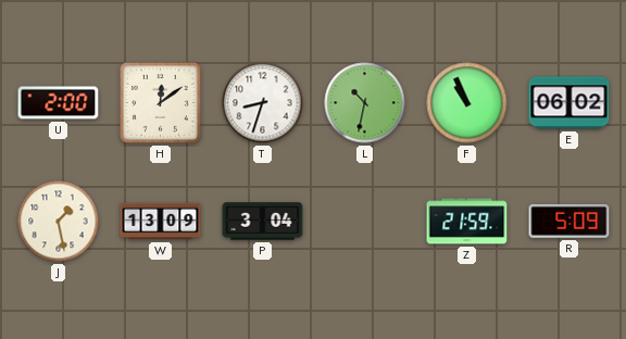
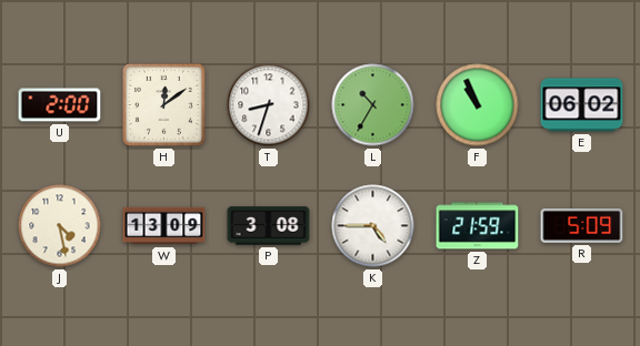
L: 10:32 -> 10:35 (373, 105)
J: 1:28 -> 4:28 (60, 226)
P: 3:04 -> 3:08 (269, 226)
K: none -> 4:45 (373, 226)
